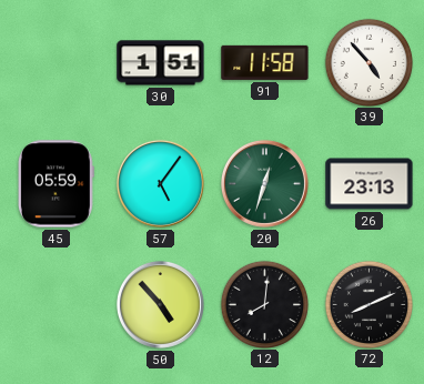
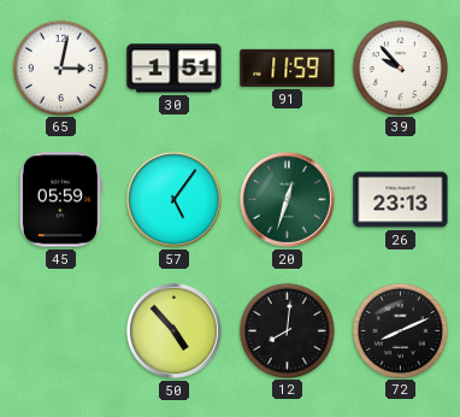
65: none -> 3:02 (60, 67)
91: 11:58 -> 11:59 (288, 67)
39: 4:53 -> 9:53 (400, 67)
